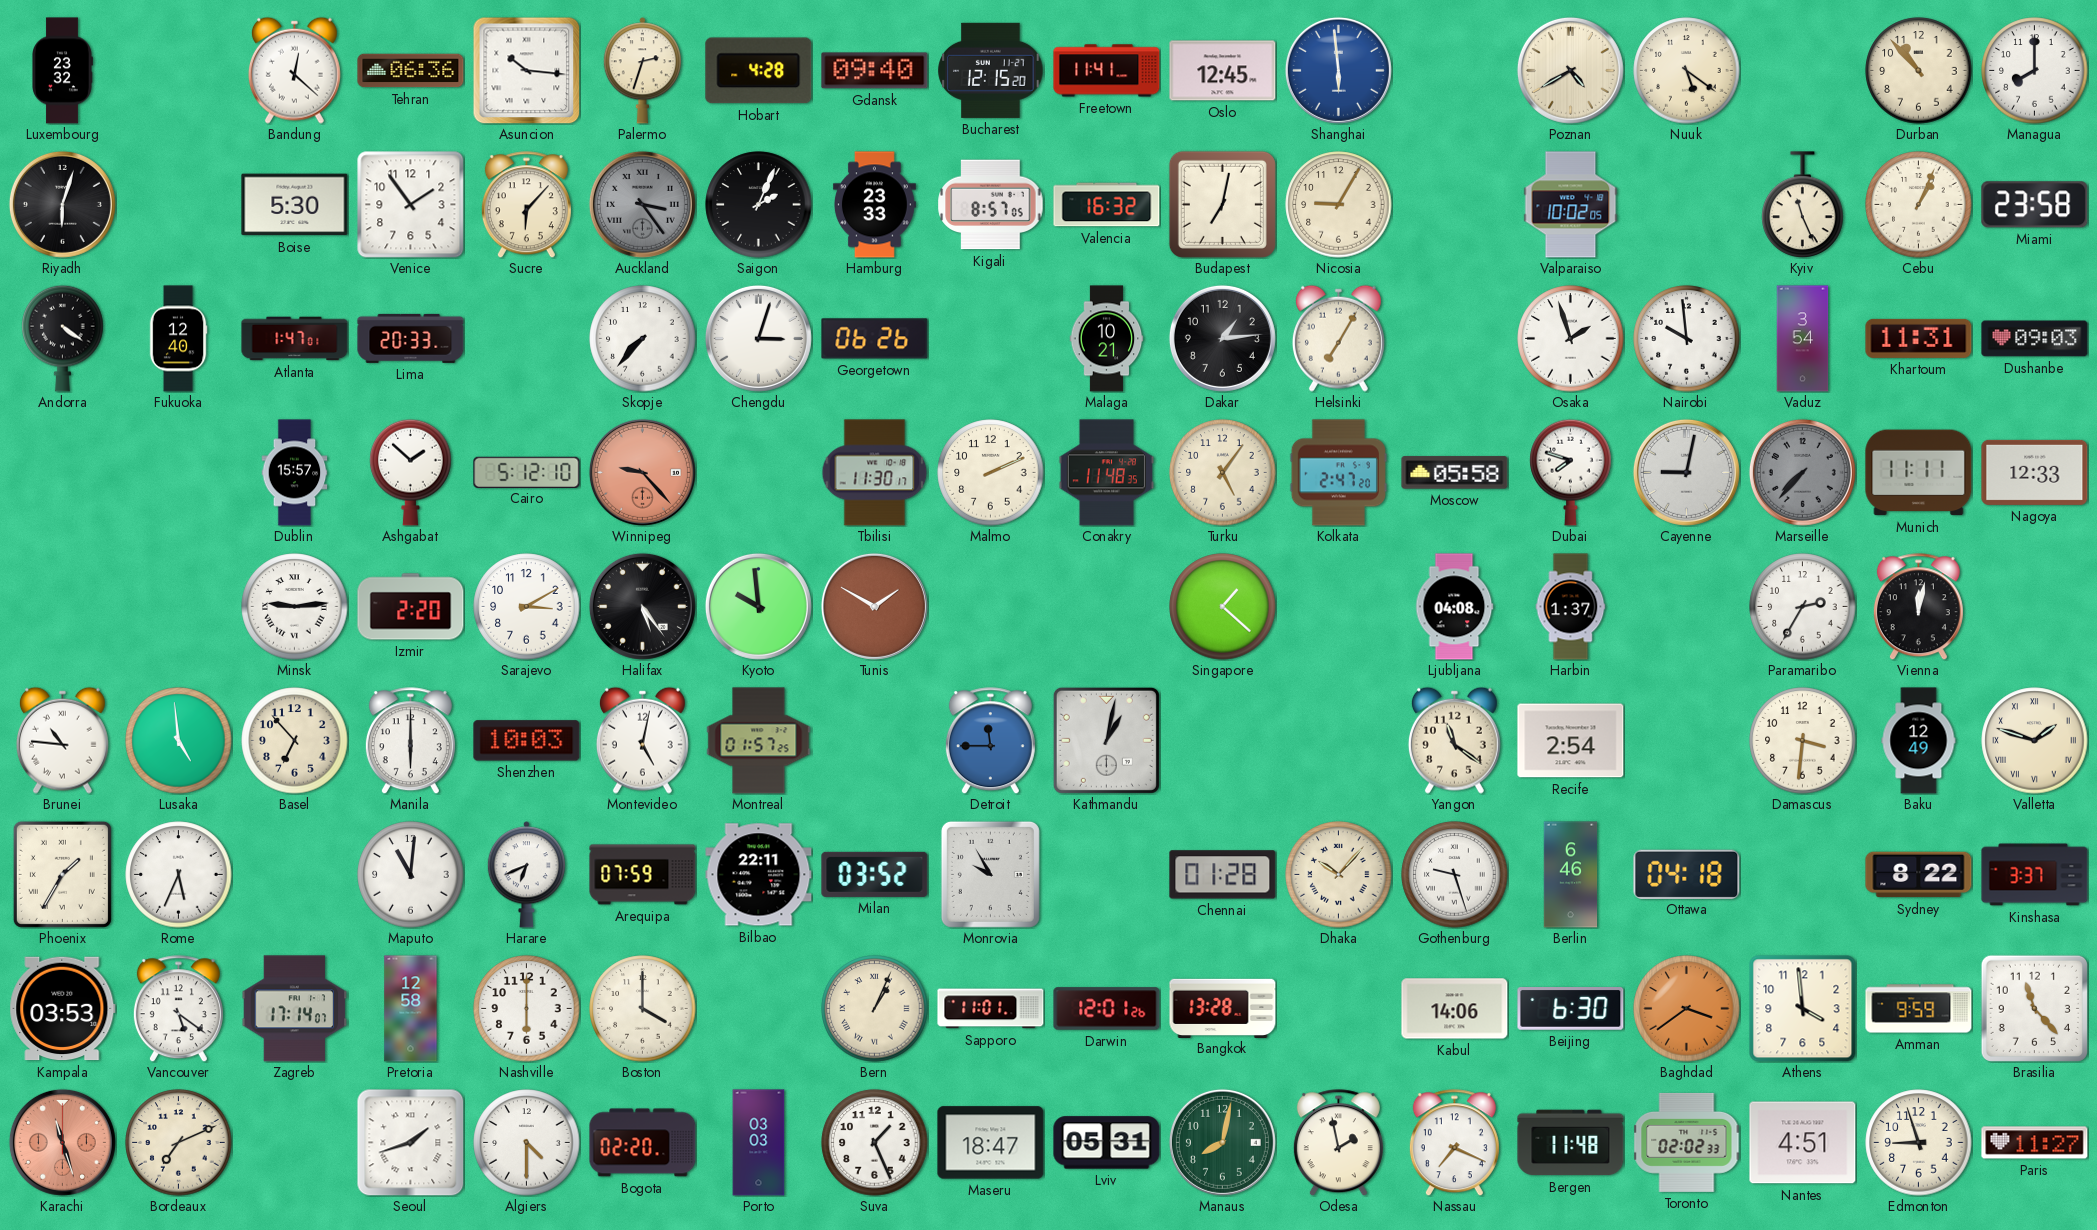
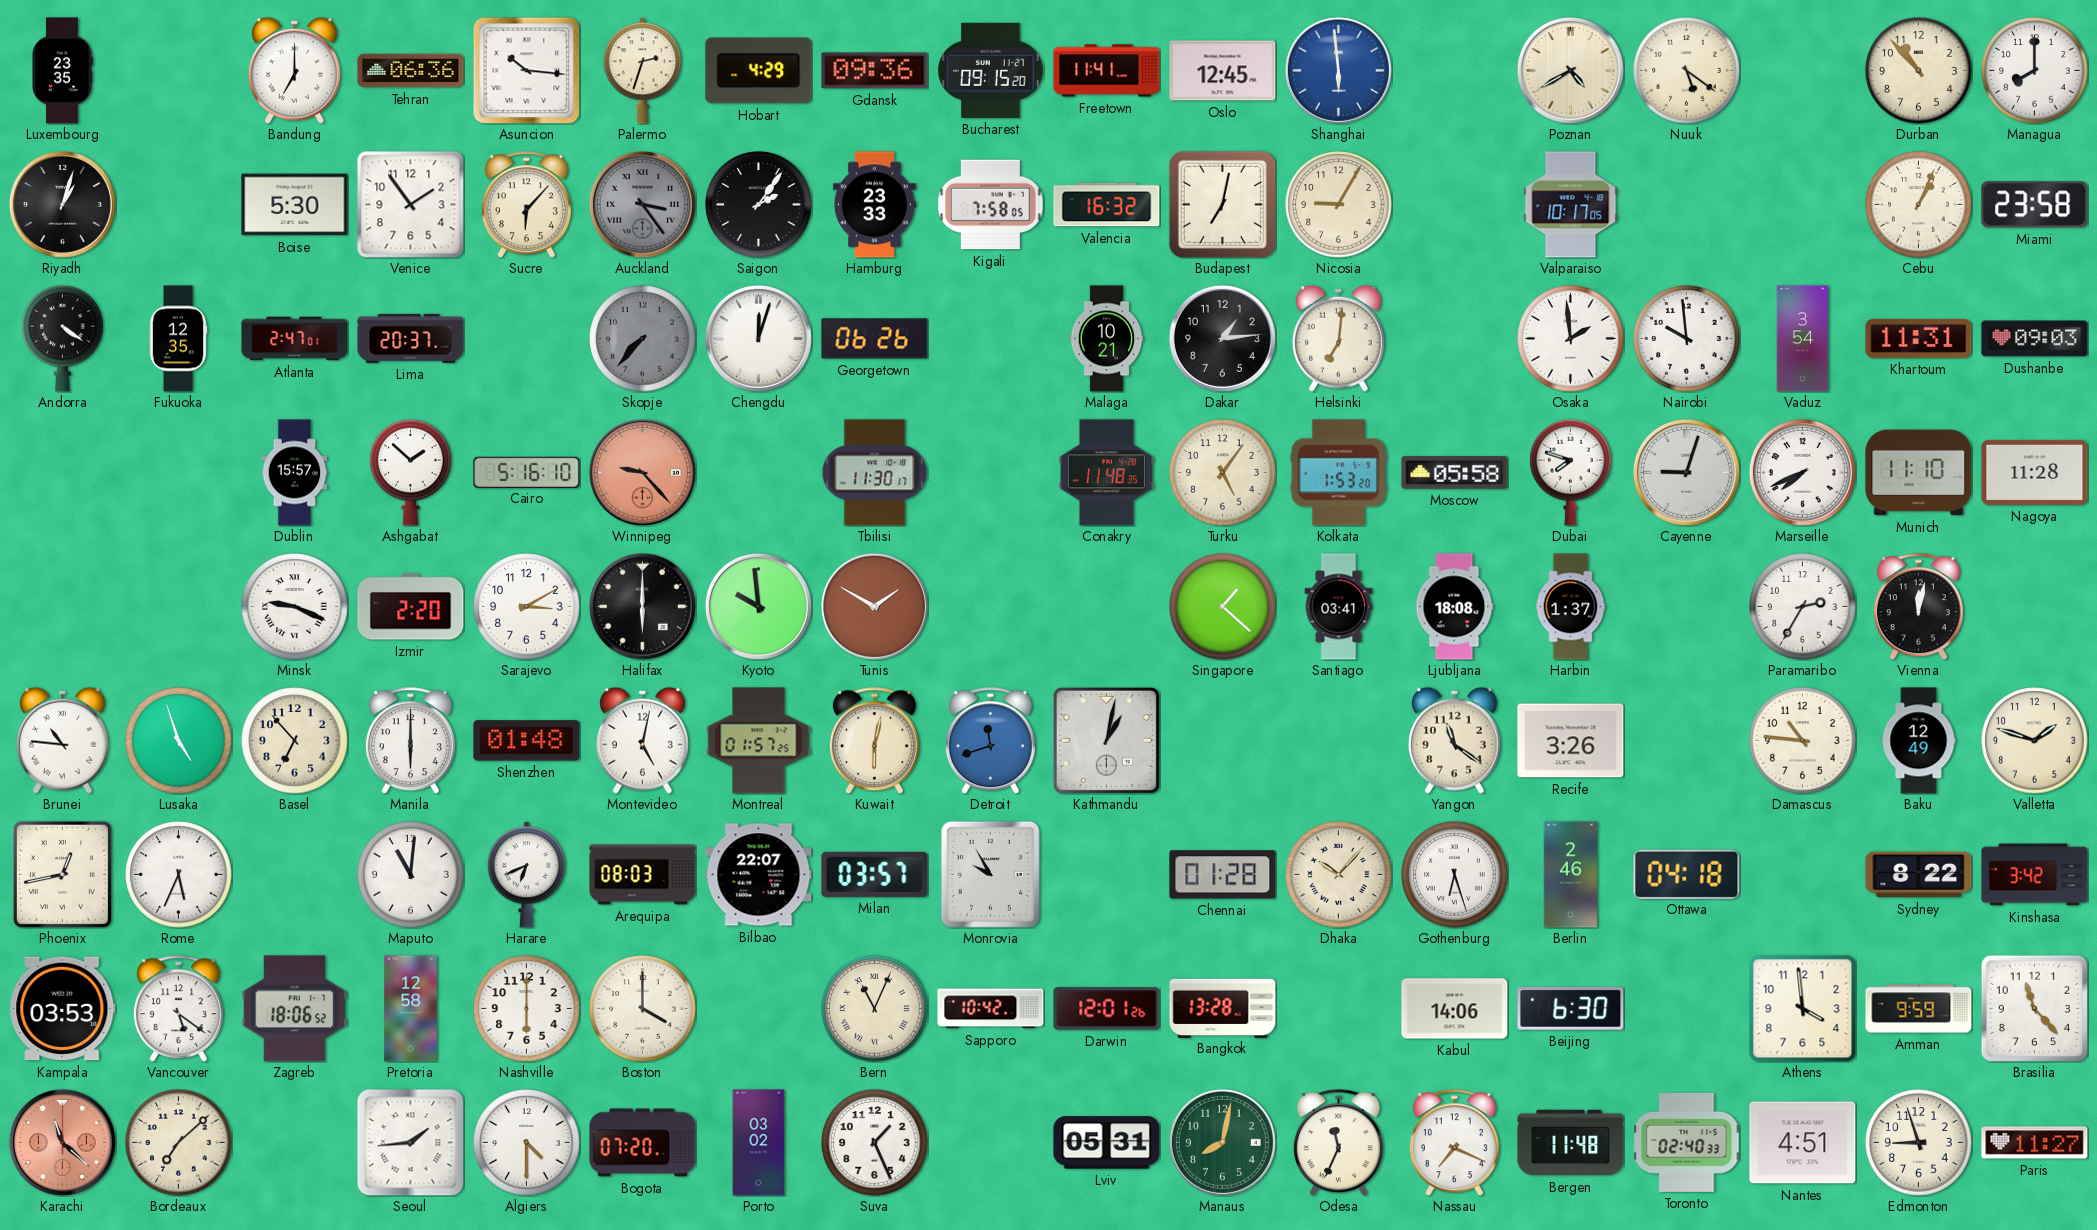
Luxembourg: 23:32 -> 23:35 (63, 71)
Bandung: 12:22 -> 7:00 (294, 70)
Hobart: 4:28 -> 4:29 (759, 71)
Gdansk: 09:40 -> 09:36 (875, 71)
Bucharest: 12:15 -> 09:15 (991, 70)
Riyadh: 6:03 -> 1:03 (62, 204)
Saigon: 2:04 -> 2:06 (759, 205)
Kigali: 8:57 -> 7:58 (991, 205)
Valparaiso: 10:02 -> 10:17 (1571, 205)
Kyiv: 11:26 -> none (1803, 205)
Fukuoka: 12:40 -> 12:35 (178, 339)
Atlanta: 1:47 -> 2:47 (295, 339)
Lima: 20:33 -> 20:37 (411, 338)
Skopje dial: white -> grey (643, 339)
Chengdu: 3:03 -> 12:03 (758, 338)
Helsinki: 7:05 -> 7:01 (1338, 338)
Osaka: 1:57 -> 1:59 (1571, 339)
Cairo: 5:12 -> 5:16 (527, 472)
Malmo: 2:11 -> none (991, 473)
Kolkata: 2:47 -> 1:53 (1338, 473)
Cayenne: 9:02 -> 9:03 (1686, 472)
Marseille: 7:37 -> 7:41 (1802, 472)
Marseille dial: grey -> white (1802, 472)
Munich: 11:11 -> 11:10 (1919, 473)
Nagoya: 12:33 -> 11:28 (2035, 472)
Minsk: 9:14 -> 9:19 (295, 607)
Halifax: 5:24 -> 6:00 (642, 606)
Santiago: none -> 03:41 (1339, 607)
Ljubljana: 04:08 -> 18:08 (1454, 607)
Lusaka: 4:59 -> 4:57 (179, 741)
Shenzhen: 10:03 -> 01:48 (527, 741)
Kuwait: none -> 6:02 (874, 741)
Detroit: 11:45 -> 11:42 (990, 741)
Recife: 2:54 -> 3:26 (1571, 741)
Damascus: 3:31 -> 10:46 (1803, 741)
Valletta numerals: Roman -> Arabic (2035, 741)
Phoenix: 1:35 -> 12:43 (62, 874)
Arequipa: 07:59 -> 08:03 (643, 875)
Bilbao: 22:11 -> 22:07 (759, 875)
Milan: 03:52 -> 03:57 (875, 874)
Gothenburg: 9:27 -> 6:27 (1455, 875)
Berlin: 6:46 -> 2:46 (1571, 875)
Kinshasa: 3:37 -> 3:42 (2035, 875)
Zagreb: 17:14 -> 18:06 (295, 1009)
Bern: 1:04 -> 11:04 (875, 1009)
Sapporo: 11:01 -> 10:42 (991, 1009)
Baghdad: 3:39 -> none (1687, 1009)
Karachi: 11:27 -> 11:22 (62, 1142)
Bordeaux: 7:11 -> 7:08 (179, 1143)
Seoul: 1:42 -> 1:44 (410, 1142)
Bogota: 02:20 -> 07:20 (643, 1143)
Porto: 03:03 -> 03:02 (759, 1143)
Maseru: 18:47 -> none (991, 1143)
Odesa: 1:58 -> 11:34 (1338, 1143)
Toronto: 02:02 -> 02:40 (1687, 1142)
